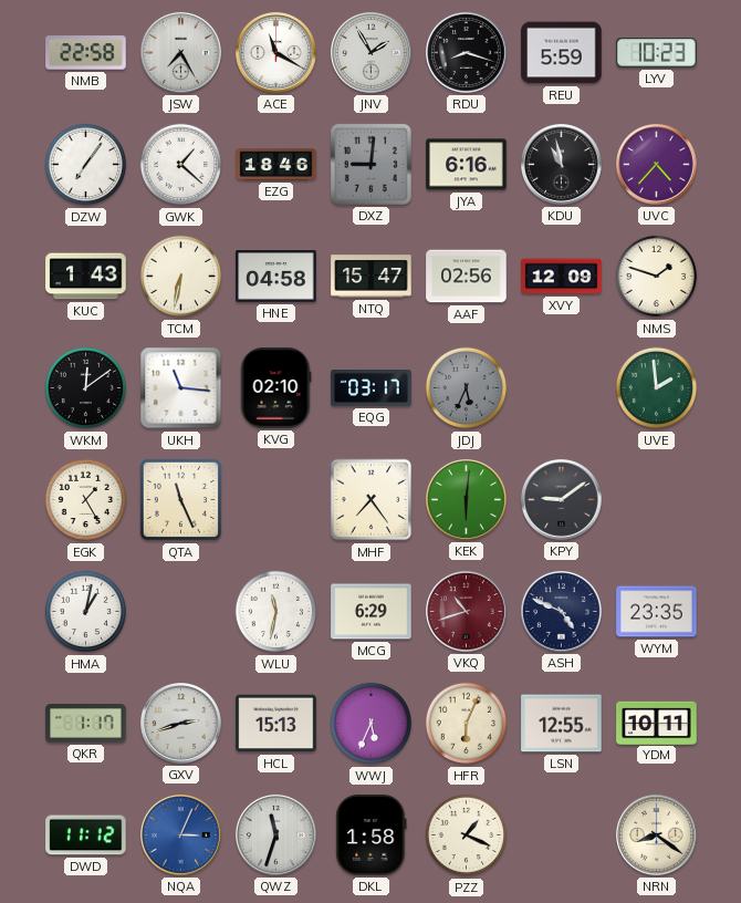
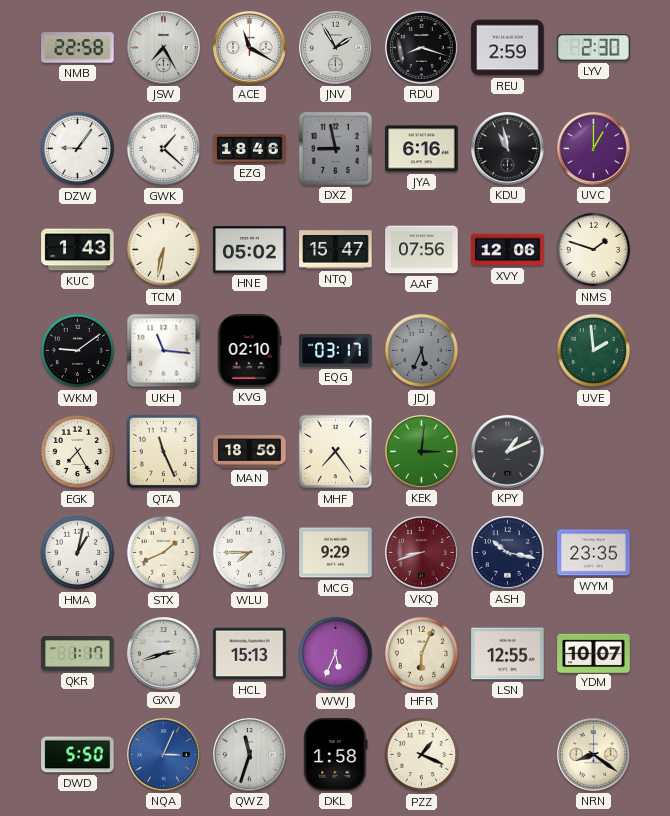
REU: 5:59 -> 2:59 (508, 48)
LYV: 10:23 -> 2:30 (594, 48)
DZW: 7:06 -> 9:06 (78, 149)
DXZ: 9:01 -> 8:58 (335, 148)
UVC: 4:37 -> 1:00 (594, 149)
HNE: 04:58 -> 05:02 (250, 250)
AAF: 02:56 -> 07:56 (422, 250)
XVY: 12:09 -> 12:06 (508, 250)
WKM: 12:09 -> 9:09 (78, 351)
EGK: 1:25 -> 7:25 (78, 452)
MAN: none -> 18:50 (250, 452)
KEK: 6:01 -> 3:01 (422, 452)
KPY: 9:09 -> 1:11 (508, 452)
STX: none -> 1:41 (164, 553)
WLU: 11:32 -> 7:45 (250, 553)
MCG: 6:29 -> 9:29 (336, 553)
VKQ: 10:42 -> 8:42 (422, 553)
ASH: 4:49 -> 10:17 (508, 553)
YDM: 10:11 -> 10:07 (594, 653)
DWD: 11:12 -> 5:50 (78, 755)
